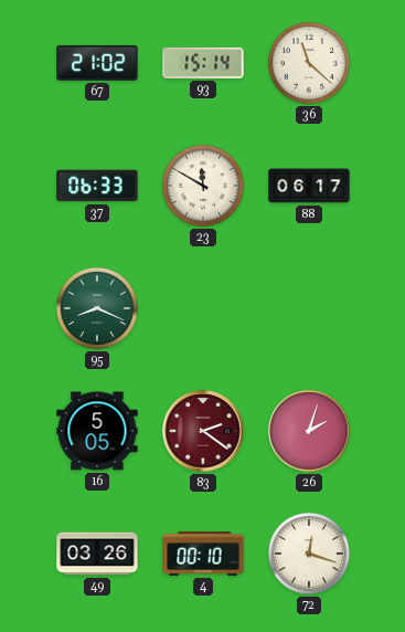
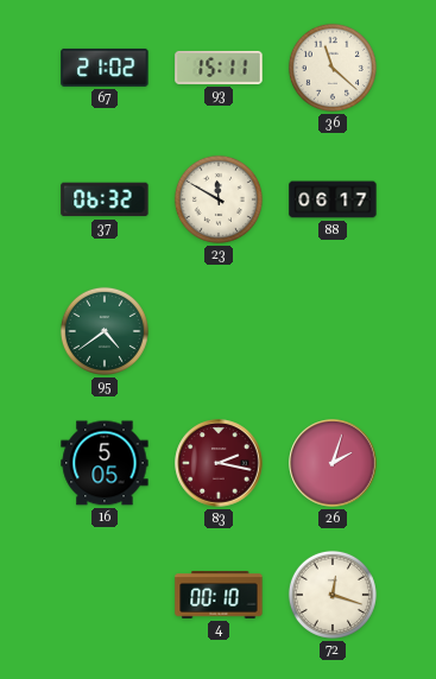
93: 15:14 -> 15:11 (219, 68)
37: 06:33 -> 06:32 (105, 199)
95: 8:19 -> 4:39 (105, 331)
83: 2:21 -> 2:17 (219, 463)
49: 03:26 -> none (97, 554)
